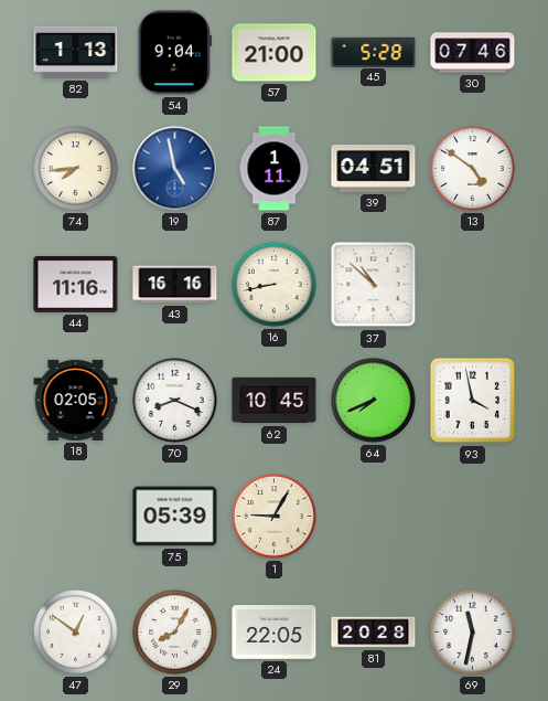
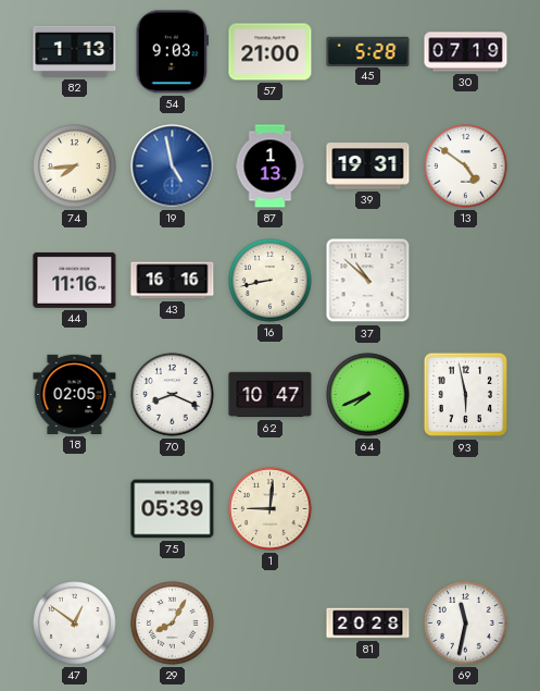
54: 9:04 -> 9:03 (172, 52)
30: 07:46 -> 07:19 (466, 52)
87: 1:11 -> 1:13 (271, 166)
39: 04:51 -> 19:31 (368, 166)
62: 10:45 -> 10:47 (271, 395)
93: 3:58 -> 5:58 (466, 395)
1: 9:05 -> 9:01 (271, 509)
24: 22:05 -> none (275, 633)
